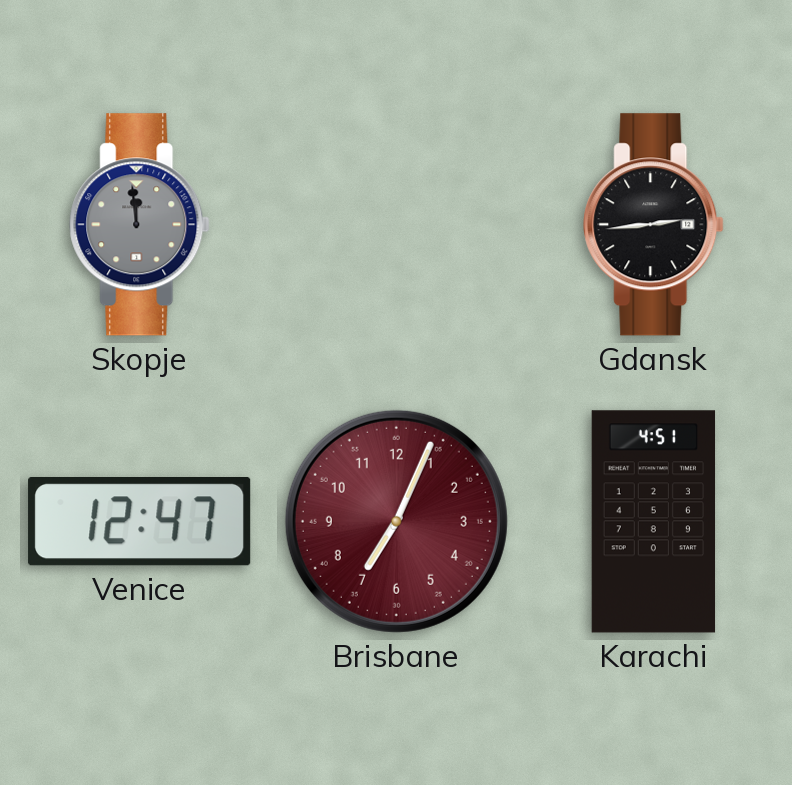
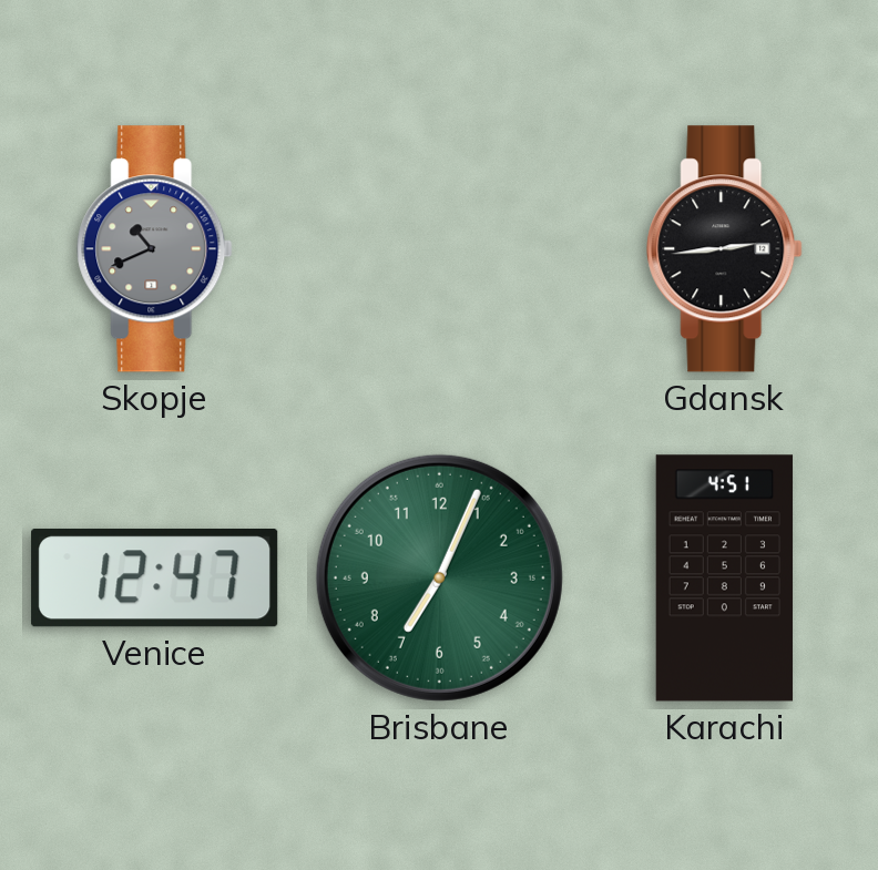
Skopje: 11:59 -> 10:41 (155, 249)
Brisbane dial: burgundy -> green (439, 577)
